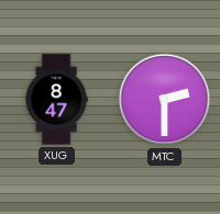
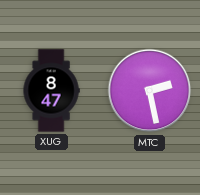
MTC: 2:30 -> 2:28 (150, 91)
